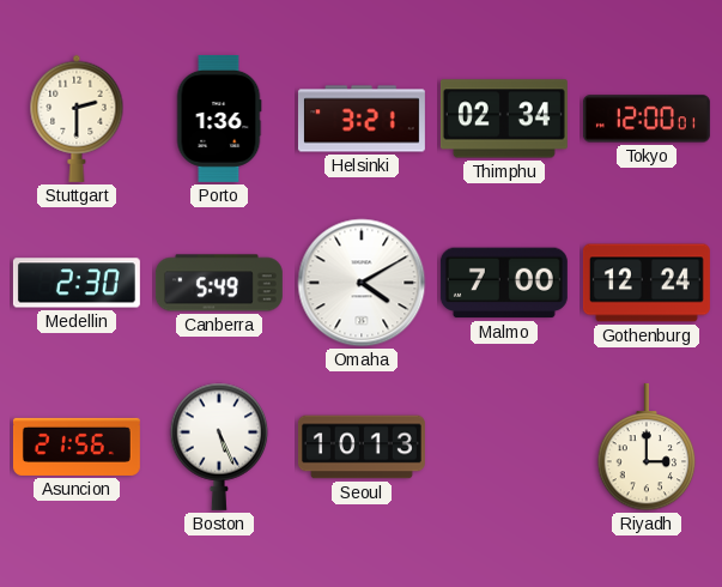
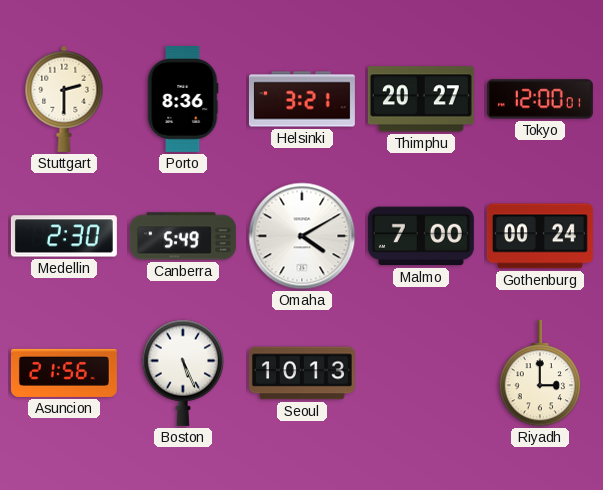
Porto: 1:36 -> 8:36 (183, 99)
Thimphu: 02:34 -> 20:27 (421, 99)
Gothenburg: 12:24 -> 00:24 (540, 236)
